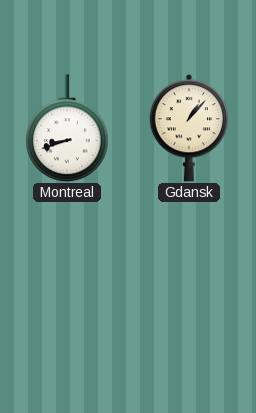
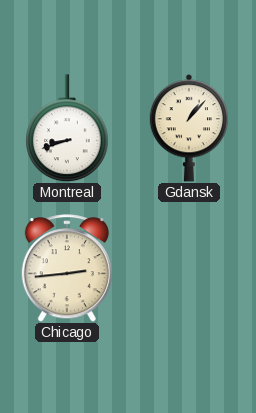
Chicago: none -> 2:44 (67, 268)
